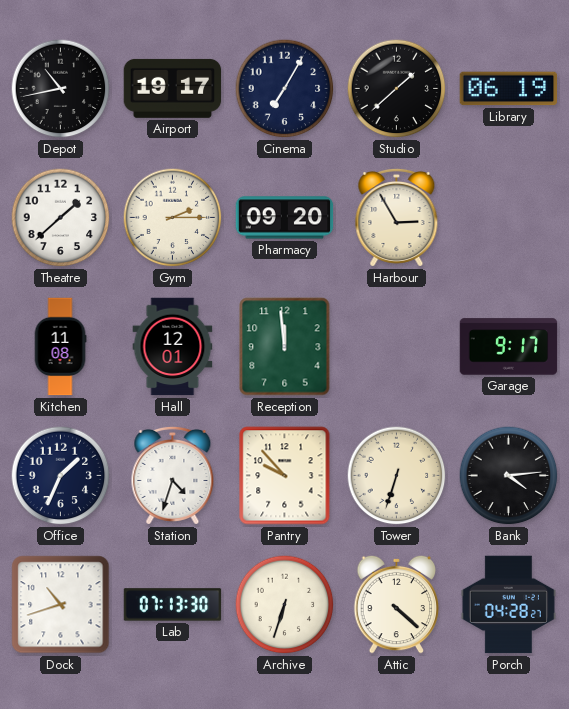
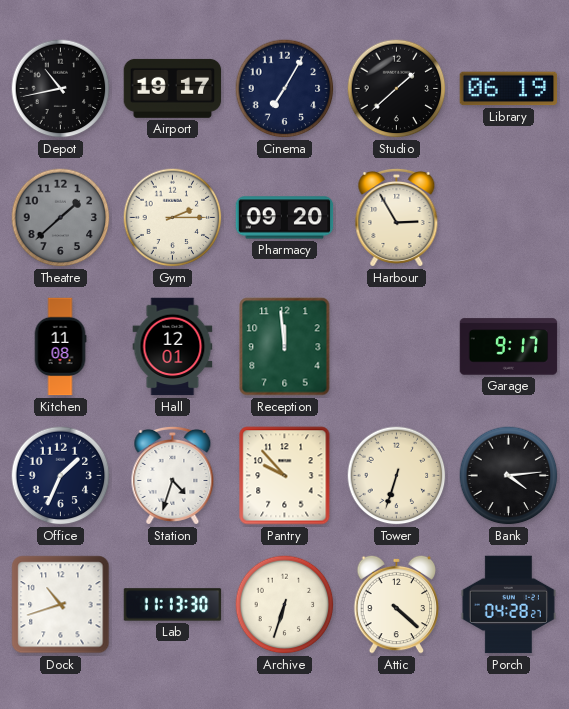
Theatre dial: white -> grey (61, 218)
Lab: 07:13 -> 11:13 (173, 605)
